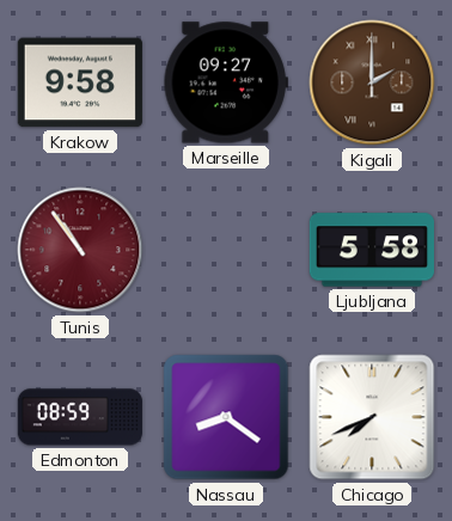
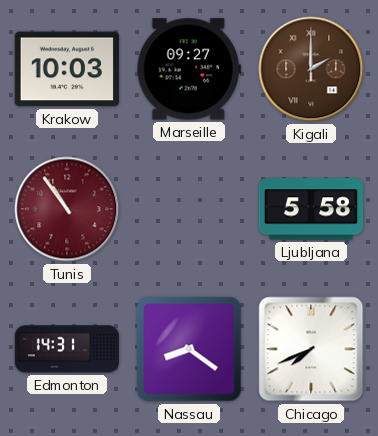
Krakow: 9:58 -> 10:03 (67, 69)
Edmonton: 08:59 -> 14:31 (66, 349)
